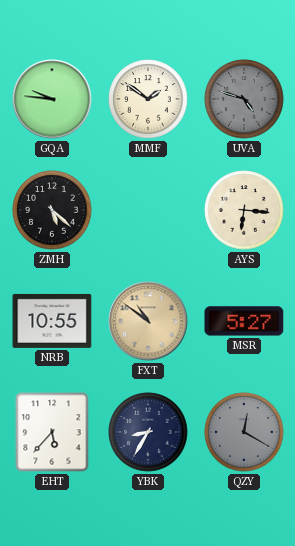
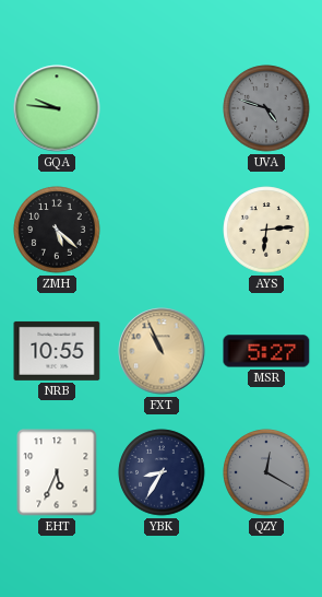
MMF: 1:51 -> none (148, 99)
AYS: 6:16 -> 6:14 (266, 230)
FXT: 10:51 -> 10:56 (162, 351)
EHT: 5:37 -> 5:34 (57, 472)
